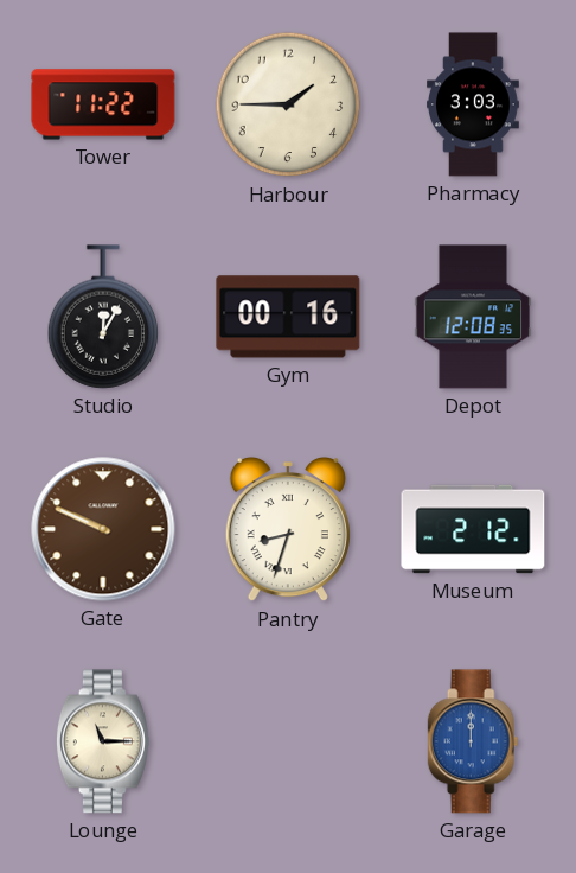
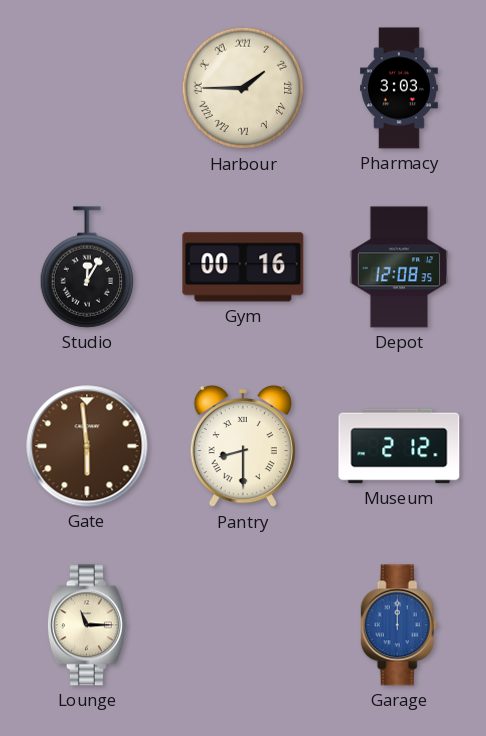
Tower: 11:22 -> none (103, 104)
Harbour numerals: Arabic -> Roman (243, 88)
Gate: 9:49 -> 5:59 (87, 446)
Pantry: 8:33 -> 8:30 (243, 446)
